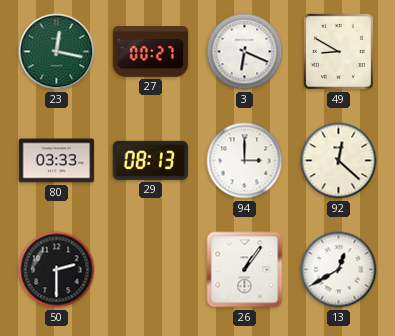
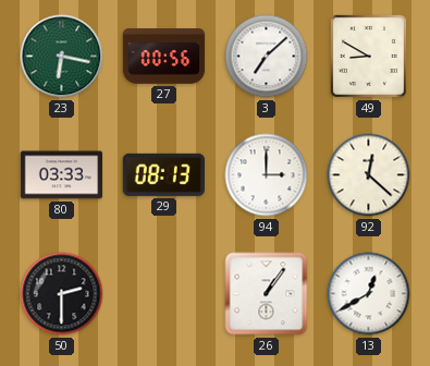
23: 12:17 -> 6:17 (62, 57)
27: 00:27 -> 00:56 (164, 57)
3: 6:19 -> 7:08 (267, 57)
